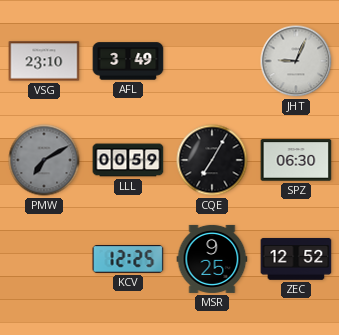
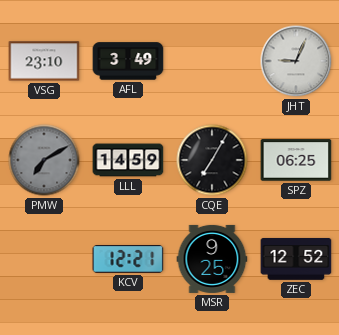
LLL: 00:59 -> 14:59 (128, 160)
SPZ: 06:30 -> 06:25 (296, 160)
KCV: 12:25 -> 12:21 (128, 260)
